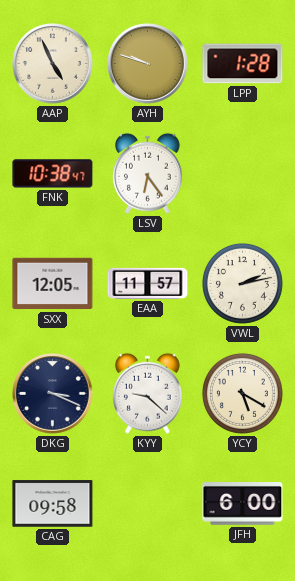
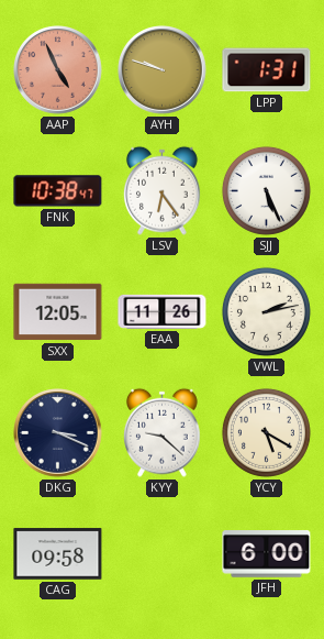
AAP dial: cream -> salmon (58, 70)
LPP: 1:28 -> 1:31 (267, 70)
SJJ: none -> 5:26 (266, 190)
EAA: 11:57 -> 11:26 (163, 311)
